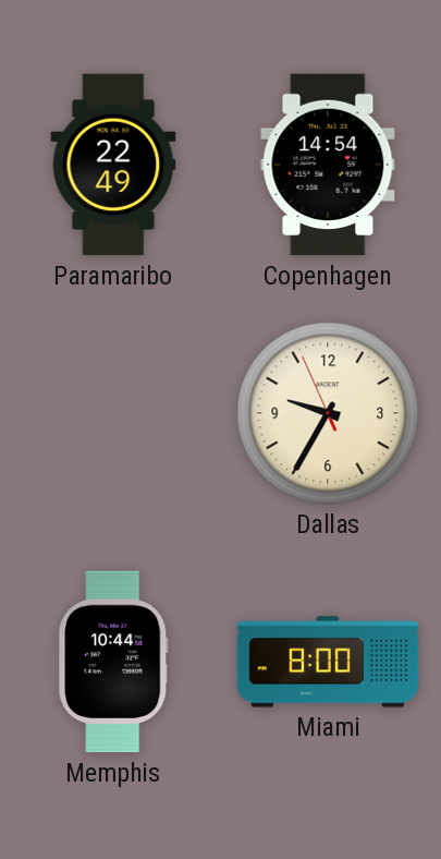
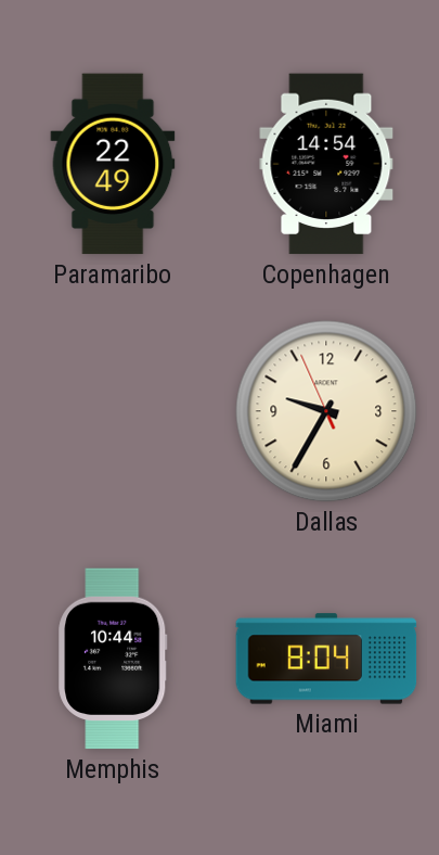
Miami: 8:00 -> 8:04 (326, 659)
